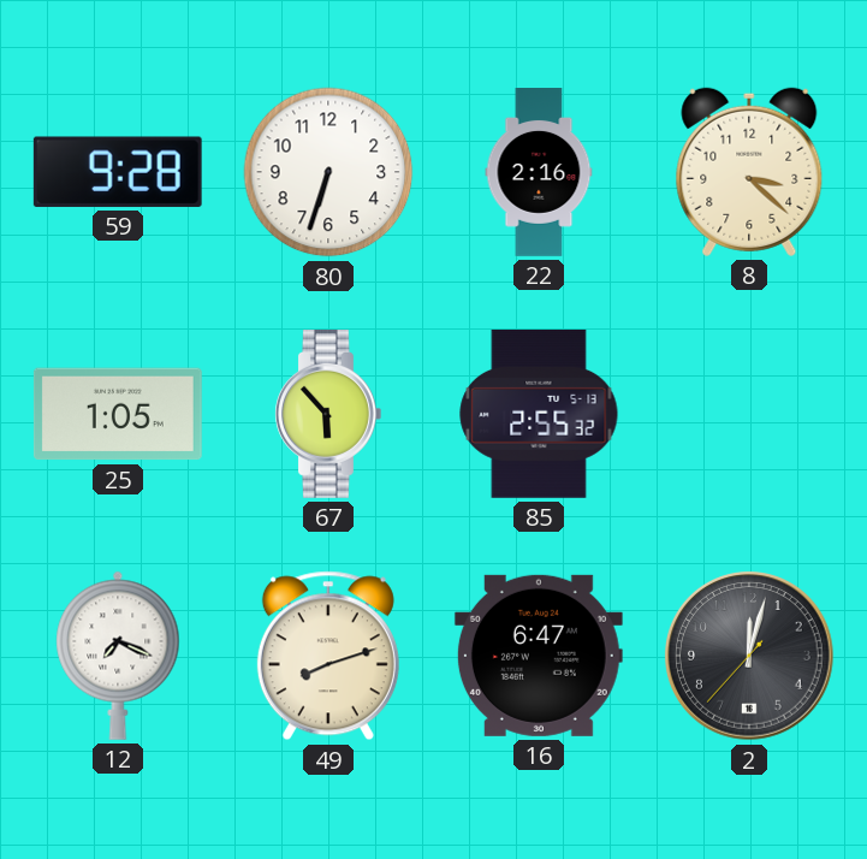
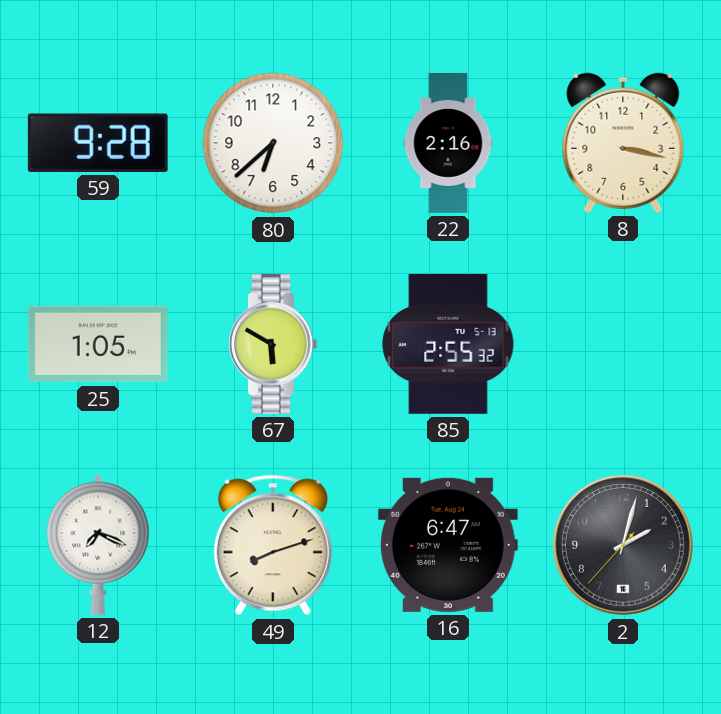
80: 6:33 -> 6:38 (273, 143)
8: 3:22 -> 3:17 (623, 143)
67: 5:53 -> 5:50 (273, 344)
2: 12:02 -> 2:02 (624, 546)
